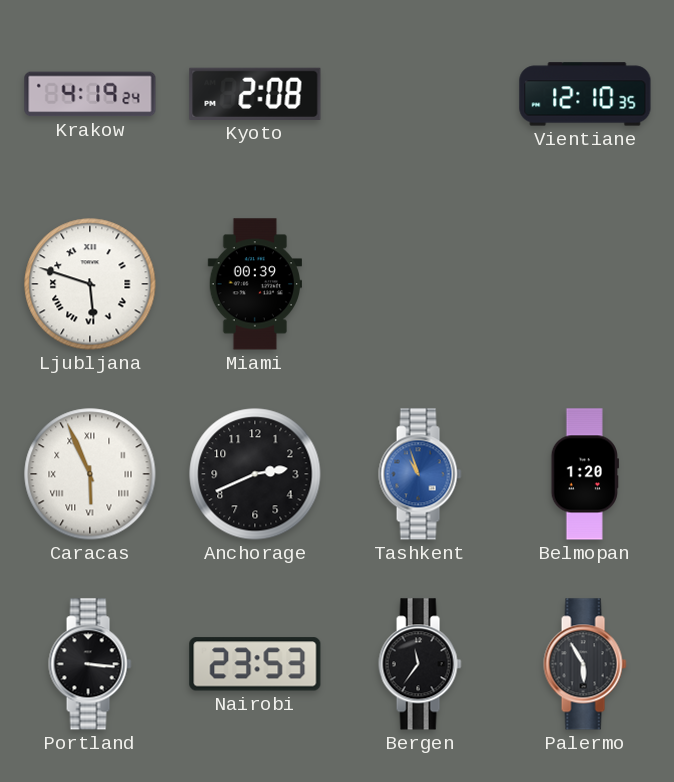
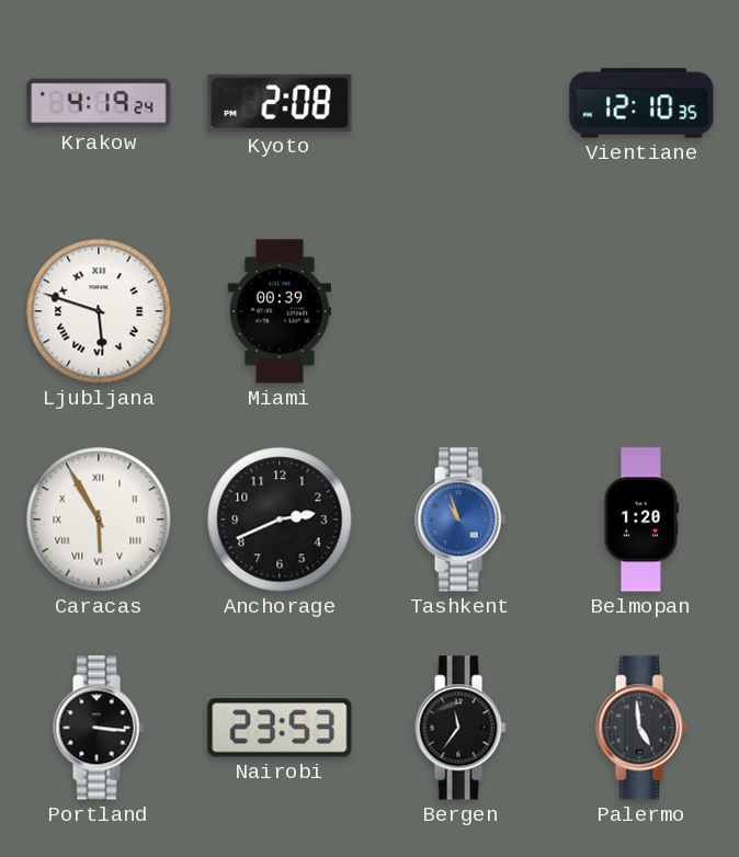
Caracas: 5:56 -> 5:55 (99, 519)
Palermo: 5:55 -> 4:59 (641, 728)
